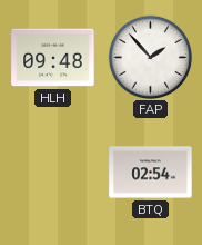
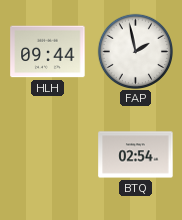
HLH: 09:48 -> 09:44 (48, 52)
FAP: 1:53 -> 1:58 (135, 51)
